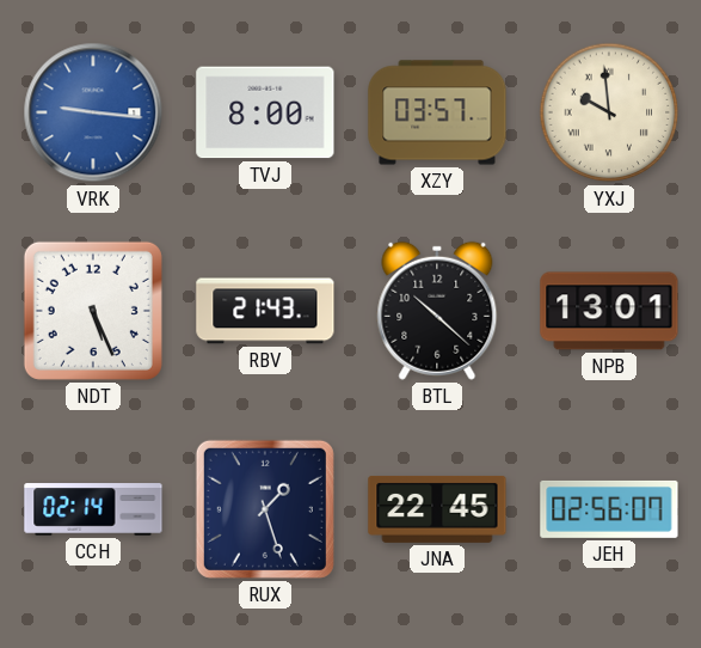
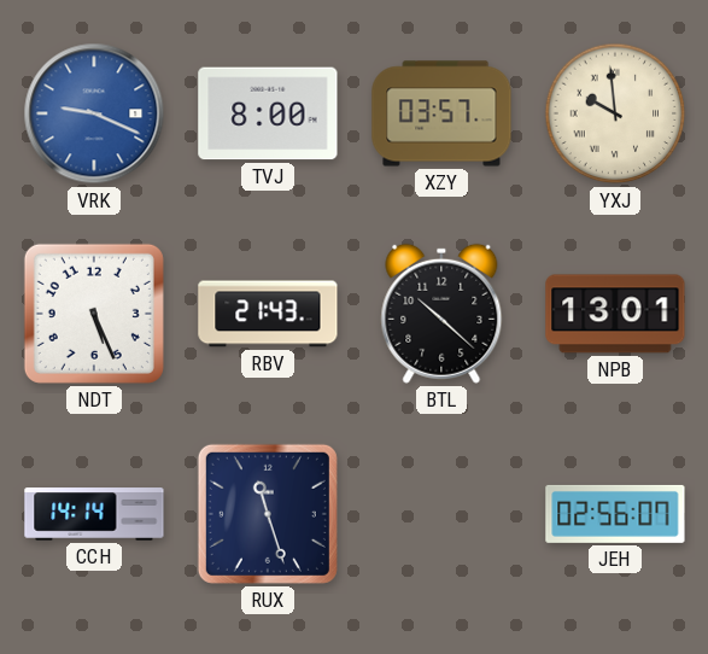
VRK: 9:16 -> 9:19 (94, 113)
CCH: 02:14 -> 14:14 (94, 514)
RUX: 1:27 -> 11:27 (268, 514)
JNA: 22:45 -> none (437, 509)
